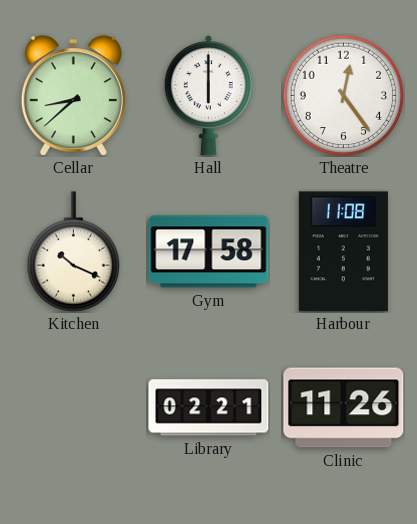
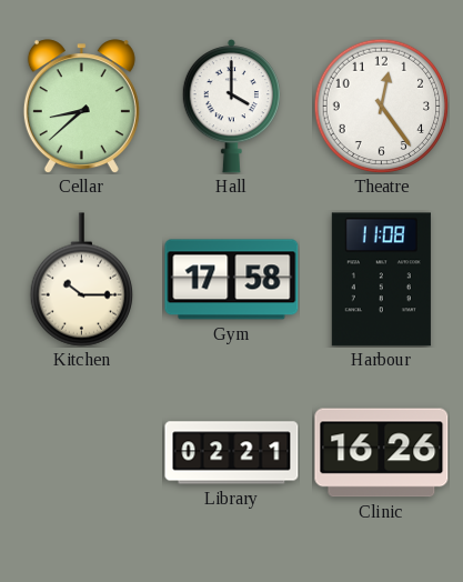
Hall: 6:00 -> 4:00 (231, 107)
Kitchen: 10:19 -> 10:15 (81, 280)
Clinic: 11:26 -> 16:26 (382, 453)
